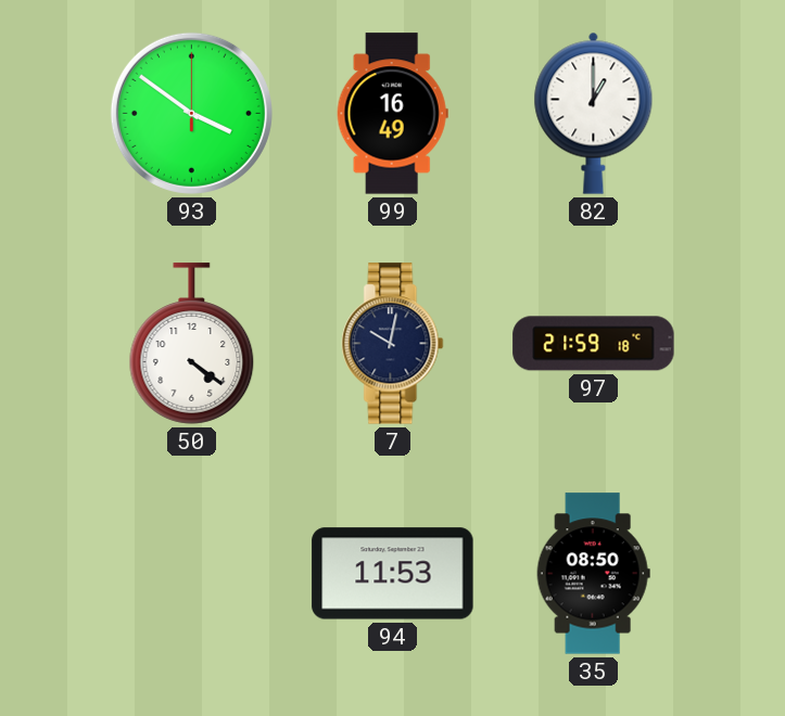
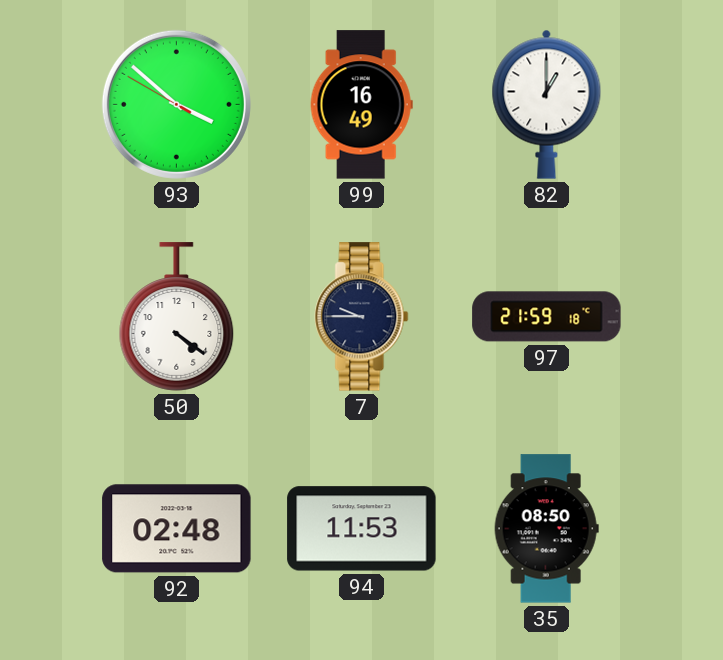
93: 3:51:00 -> 3:51:50 (176, 104)
7: 10:02 -> 9:45 (362, 317)
92: none -> 02:48 (177, 529)
